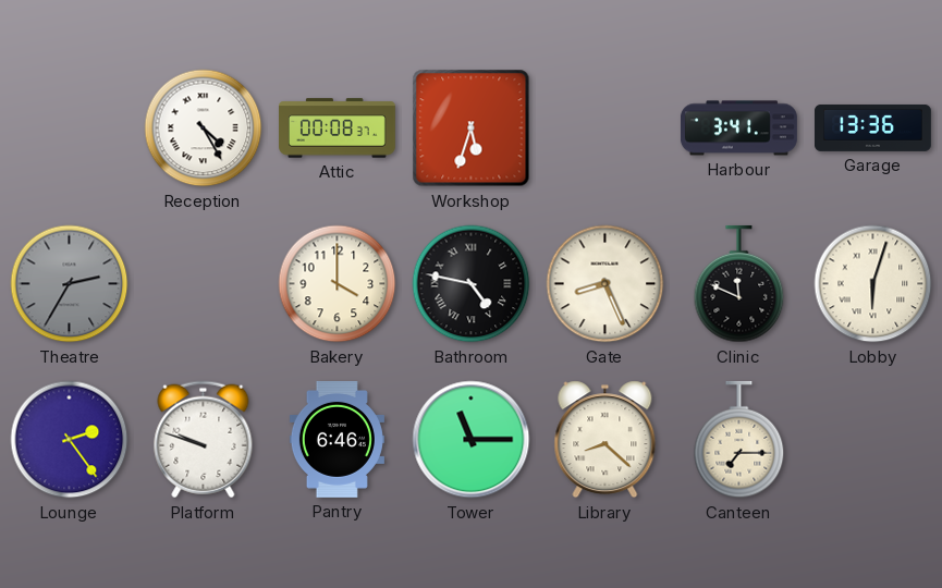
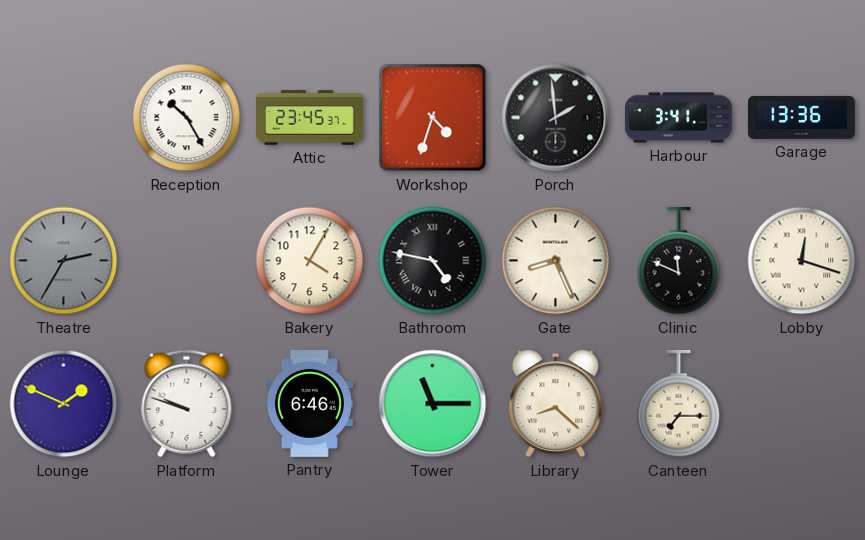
Reception: 4:25 -> 10:25 (187, 118)
Attic: 00:08 -> 23:45 (310, 118)
Workshop: 5:33 -> 4:33 (433, 118)
Porch: none -> 1:59 (556, 118)
Bakery: 4:00 -> 4:05 (310, 261)
Lobby: 6:03 -> 12:18 (802, 261)
Lounge: 2:24 -> 1:49 (64, 404)
